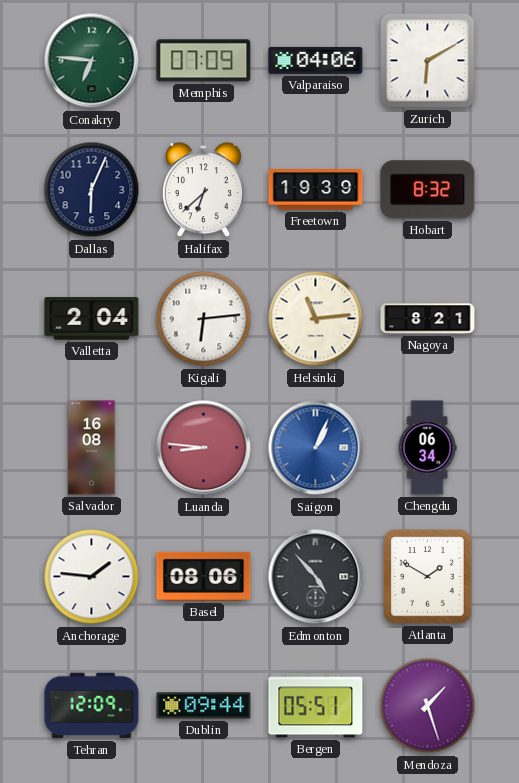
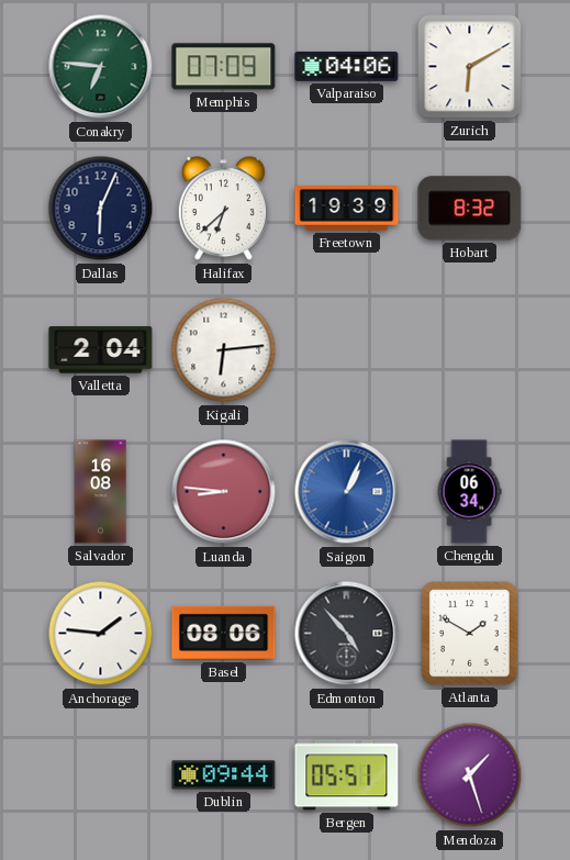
Helsinki: 11:14 -> none (316, 319)
Nagoya: 8:21 -> none (428, 319)
Tehran: 12:09 -> none (92, 706)
